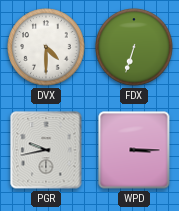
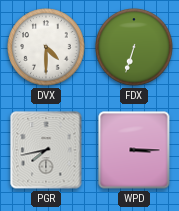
PGR: 9:43 -> 7:43 (46, 150)
